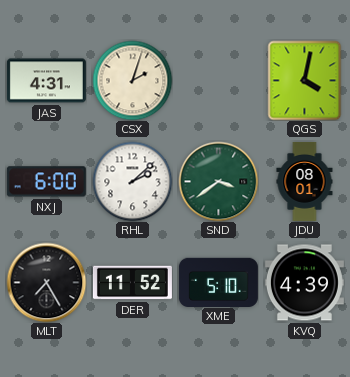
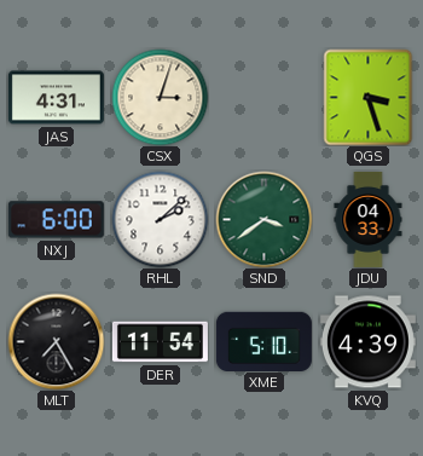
CSX: 2:03 -> 3:03 (160, 97)
QGS: 4:02 -> 3:27 (369, 97)
JDU: 08:01 -> 04:33 (369, 219)
DER: 11:52 -> 11:54 (160, 342)
